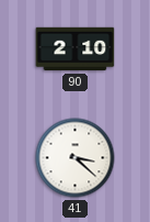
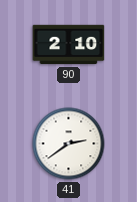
41: 3:22 -> 2:39 (69, 144)
